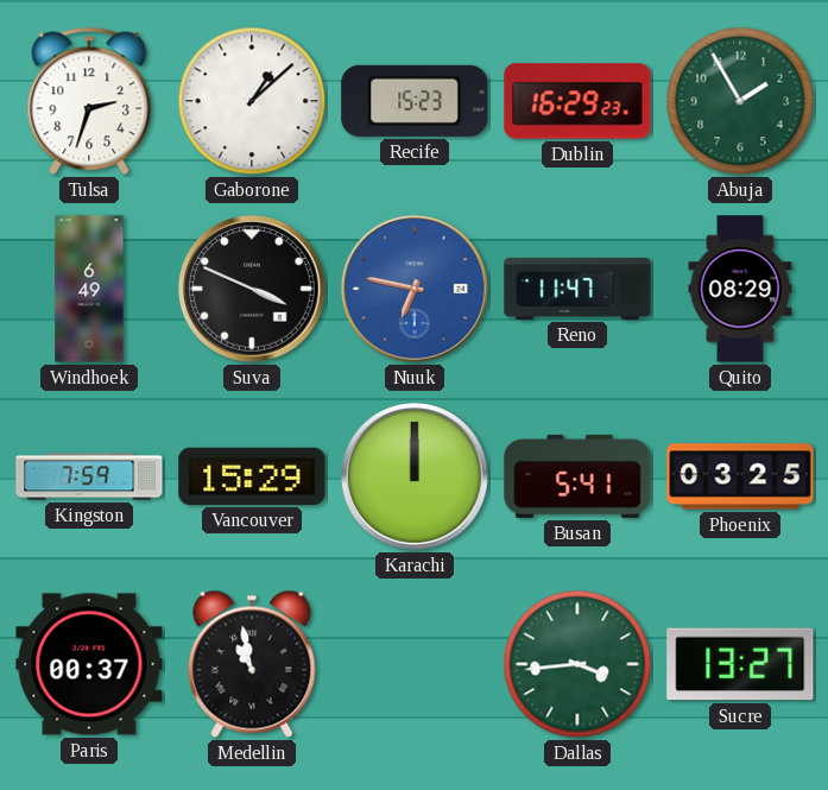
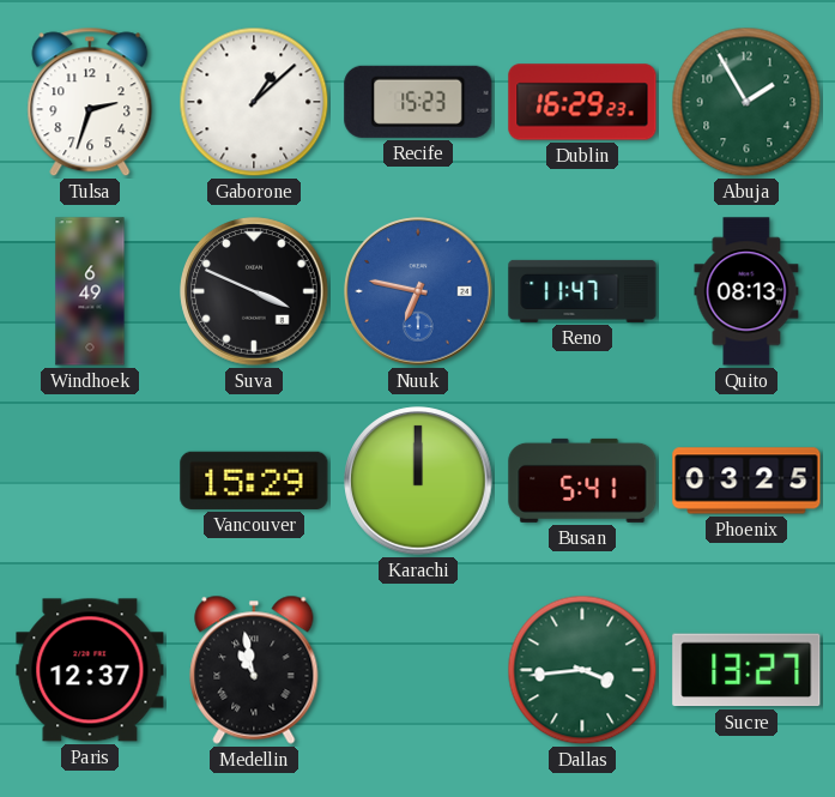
Quito: 08:29 -> 08:13 (746, 291)
Kingston: 7:59 -> none (89, 476)
Paris: 00:37 -> 12:37 (90, 670)
